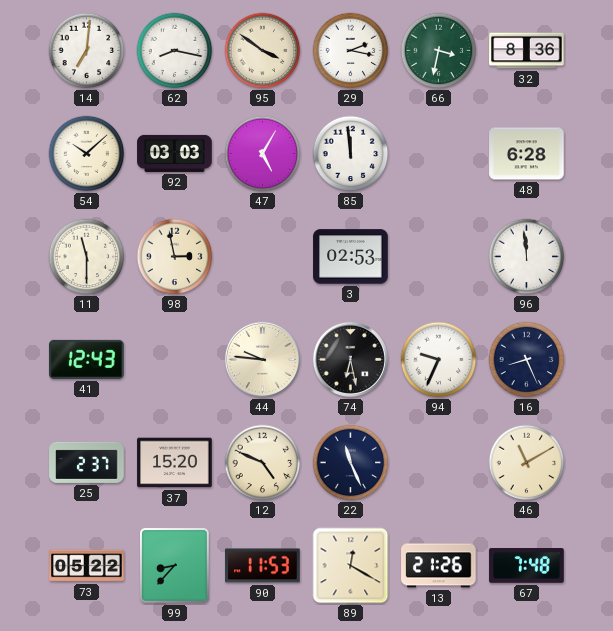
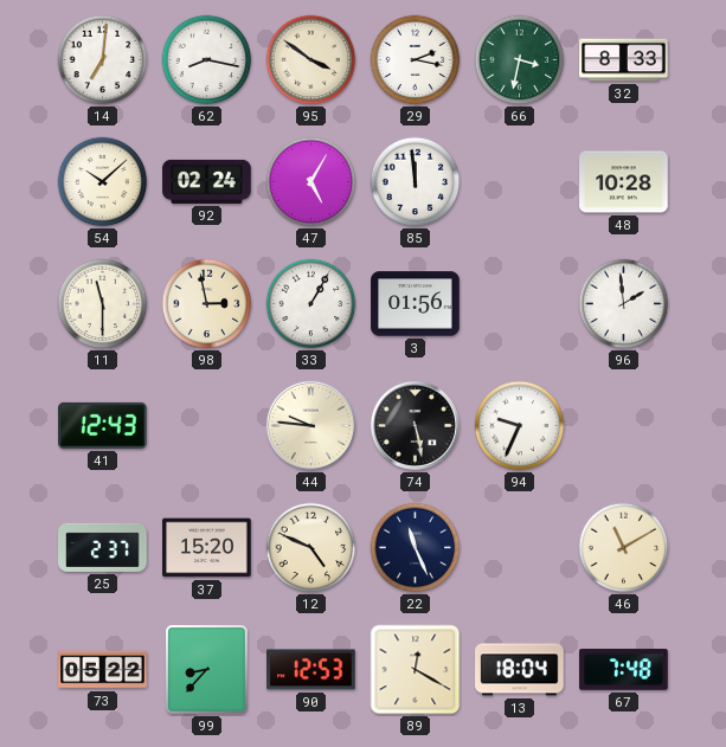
32: 8:36 -> 8:33 (624, 60)
92: 03:03 -> 02:24 (207, 181)
48: 6:28 -> 10:28 (624, 182)
33: none -> 1:05 (311, 304)
3: 02:53 -> 01:56 (416, 304)
96: 11:59 -> 1:59 (624, 304)
74: 6:28 -> 5:28 (415, 425)
16: 8:26 -> none (527, 360)
90: 11:53 -> 12:53 (311, 670)
13: 21:26 -> 18:04 (520, 670)
